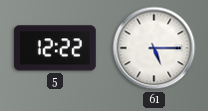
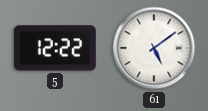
61: 5:15 -> 5:09 (154, 48)
